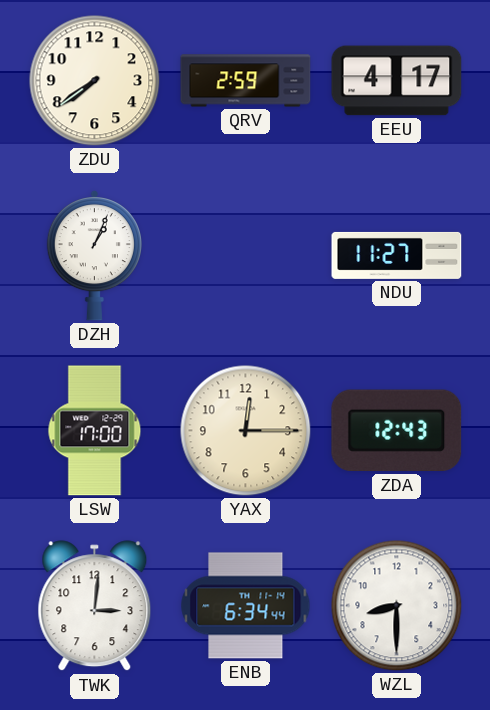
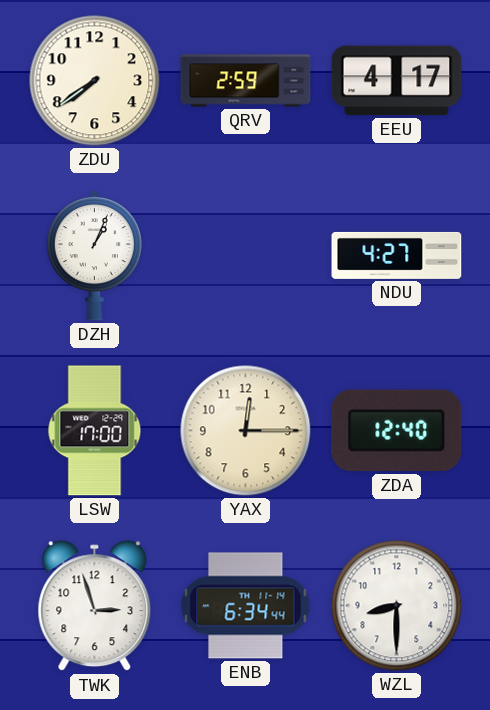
NDU: 11:27 -> 4:27 (397, 255)
ZDA: 12:43 -> 12:40 (397, 431)
TWK: 3:01 -> 2:57 (95, 606)
